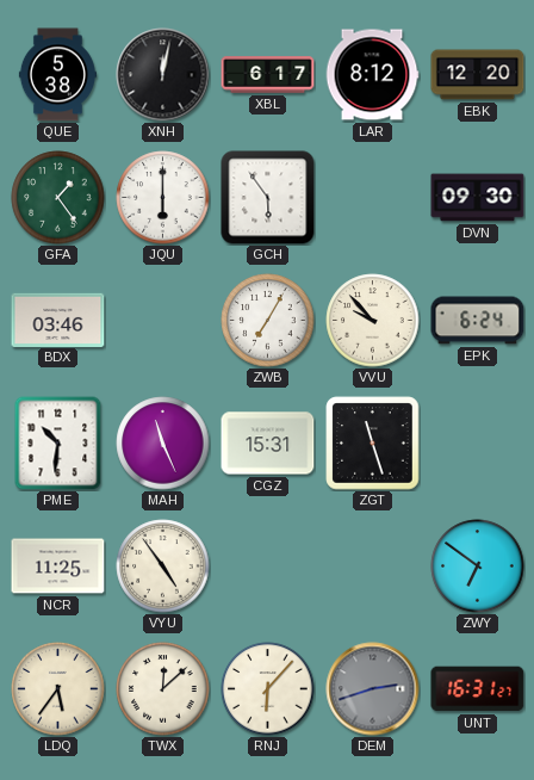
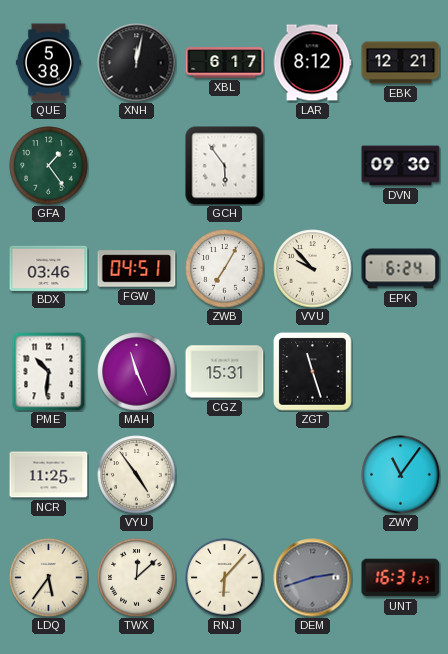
EBK: 12:20 -> 12:21 (401, 63)
JQU: 6:00 -> none (163, 198)
FGW: none -> 04:51 (137, 269)
ZWY: 6:51 -> 11:06 (401, 475)
